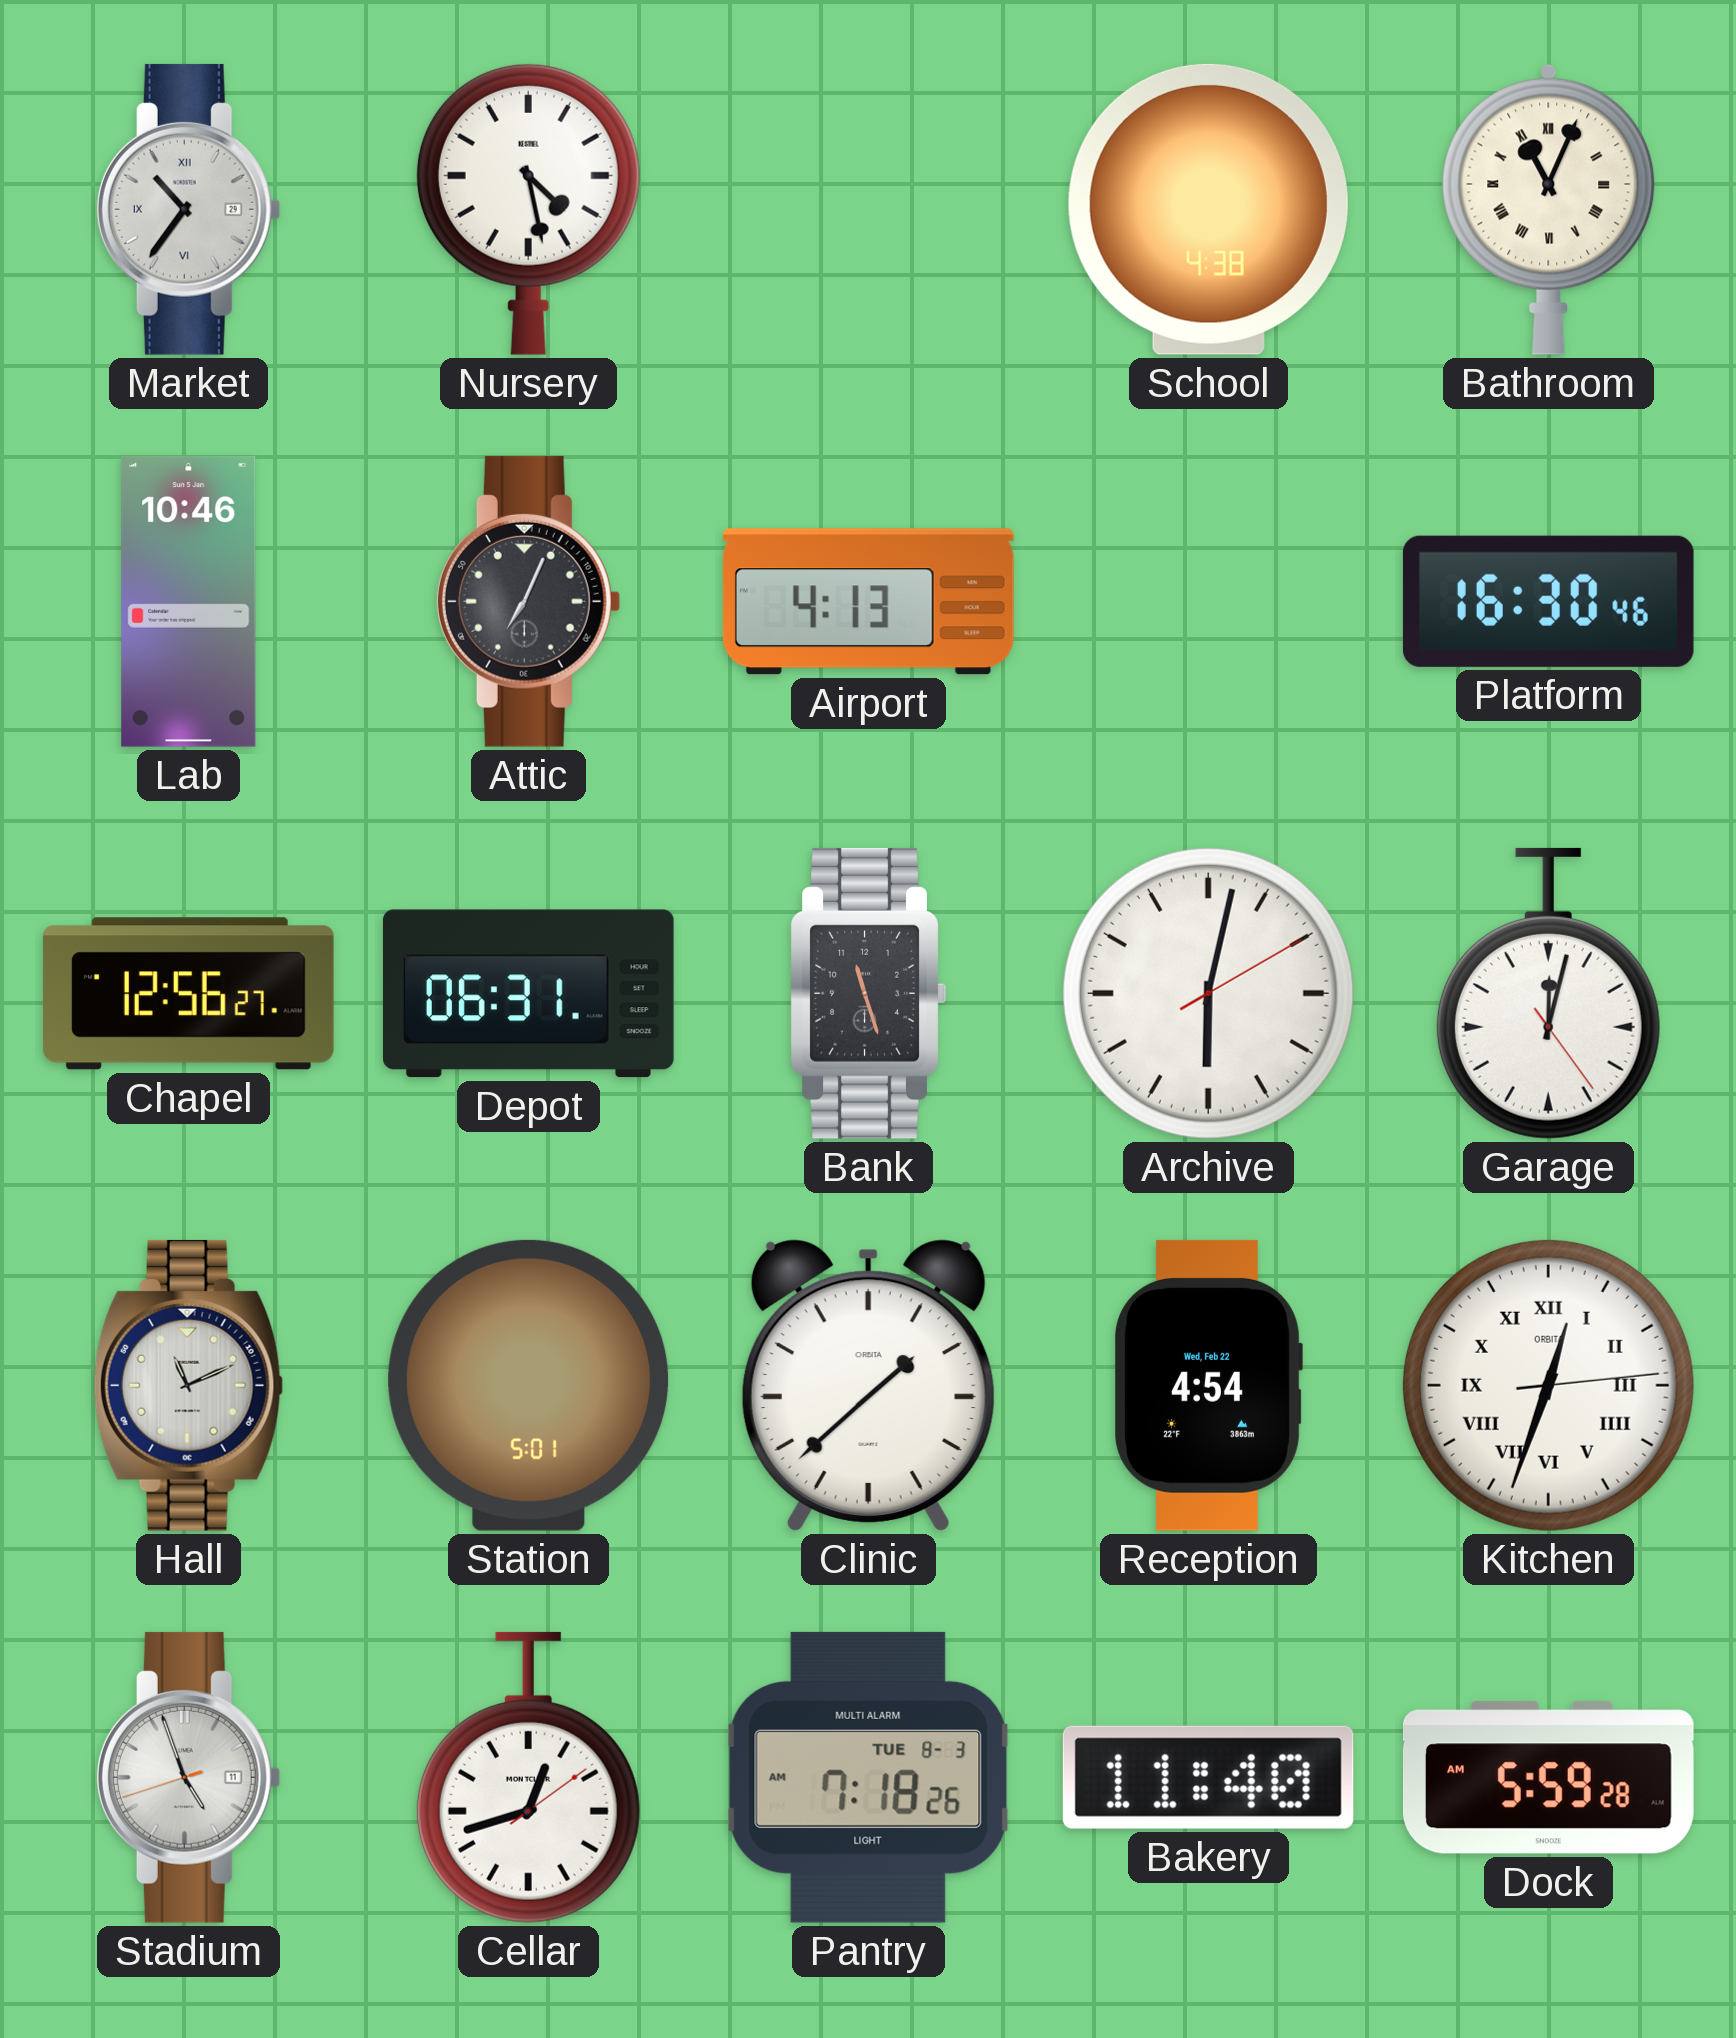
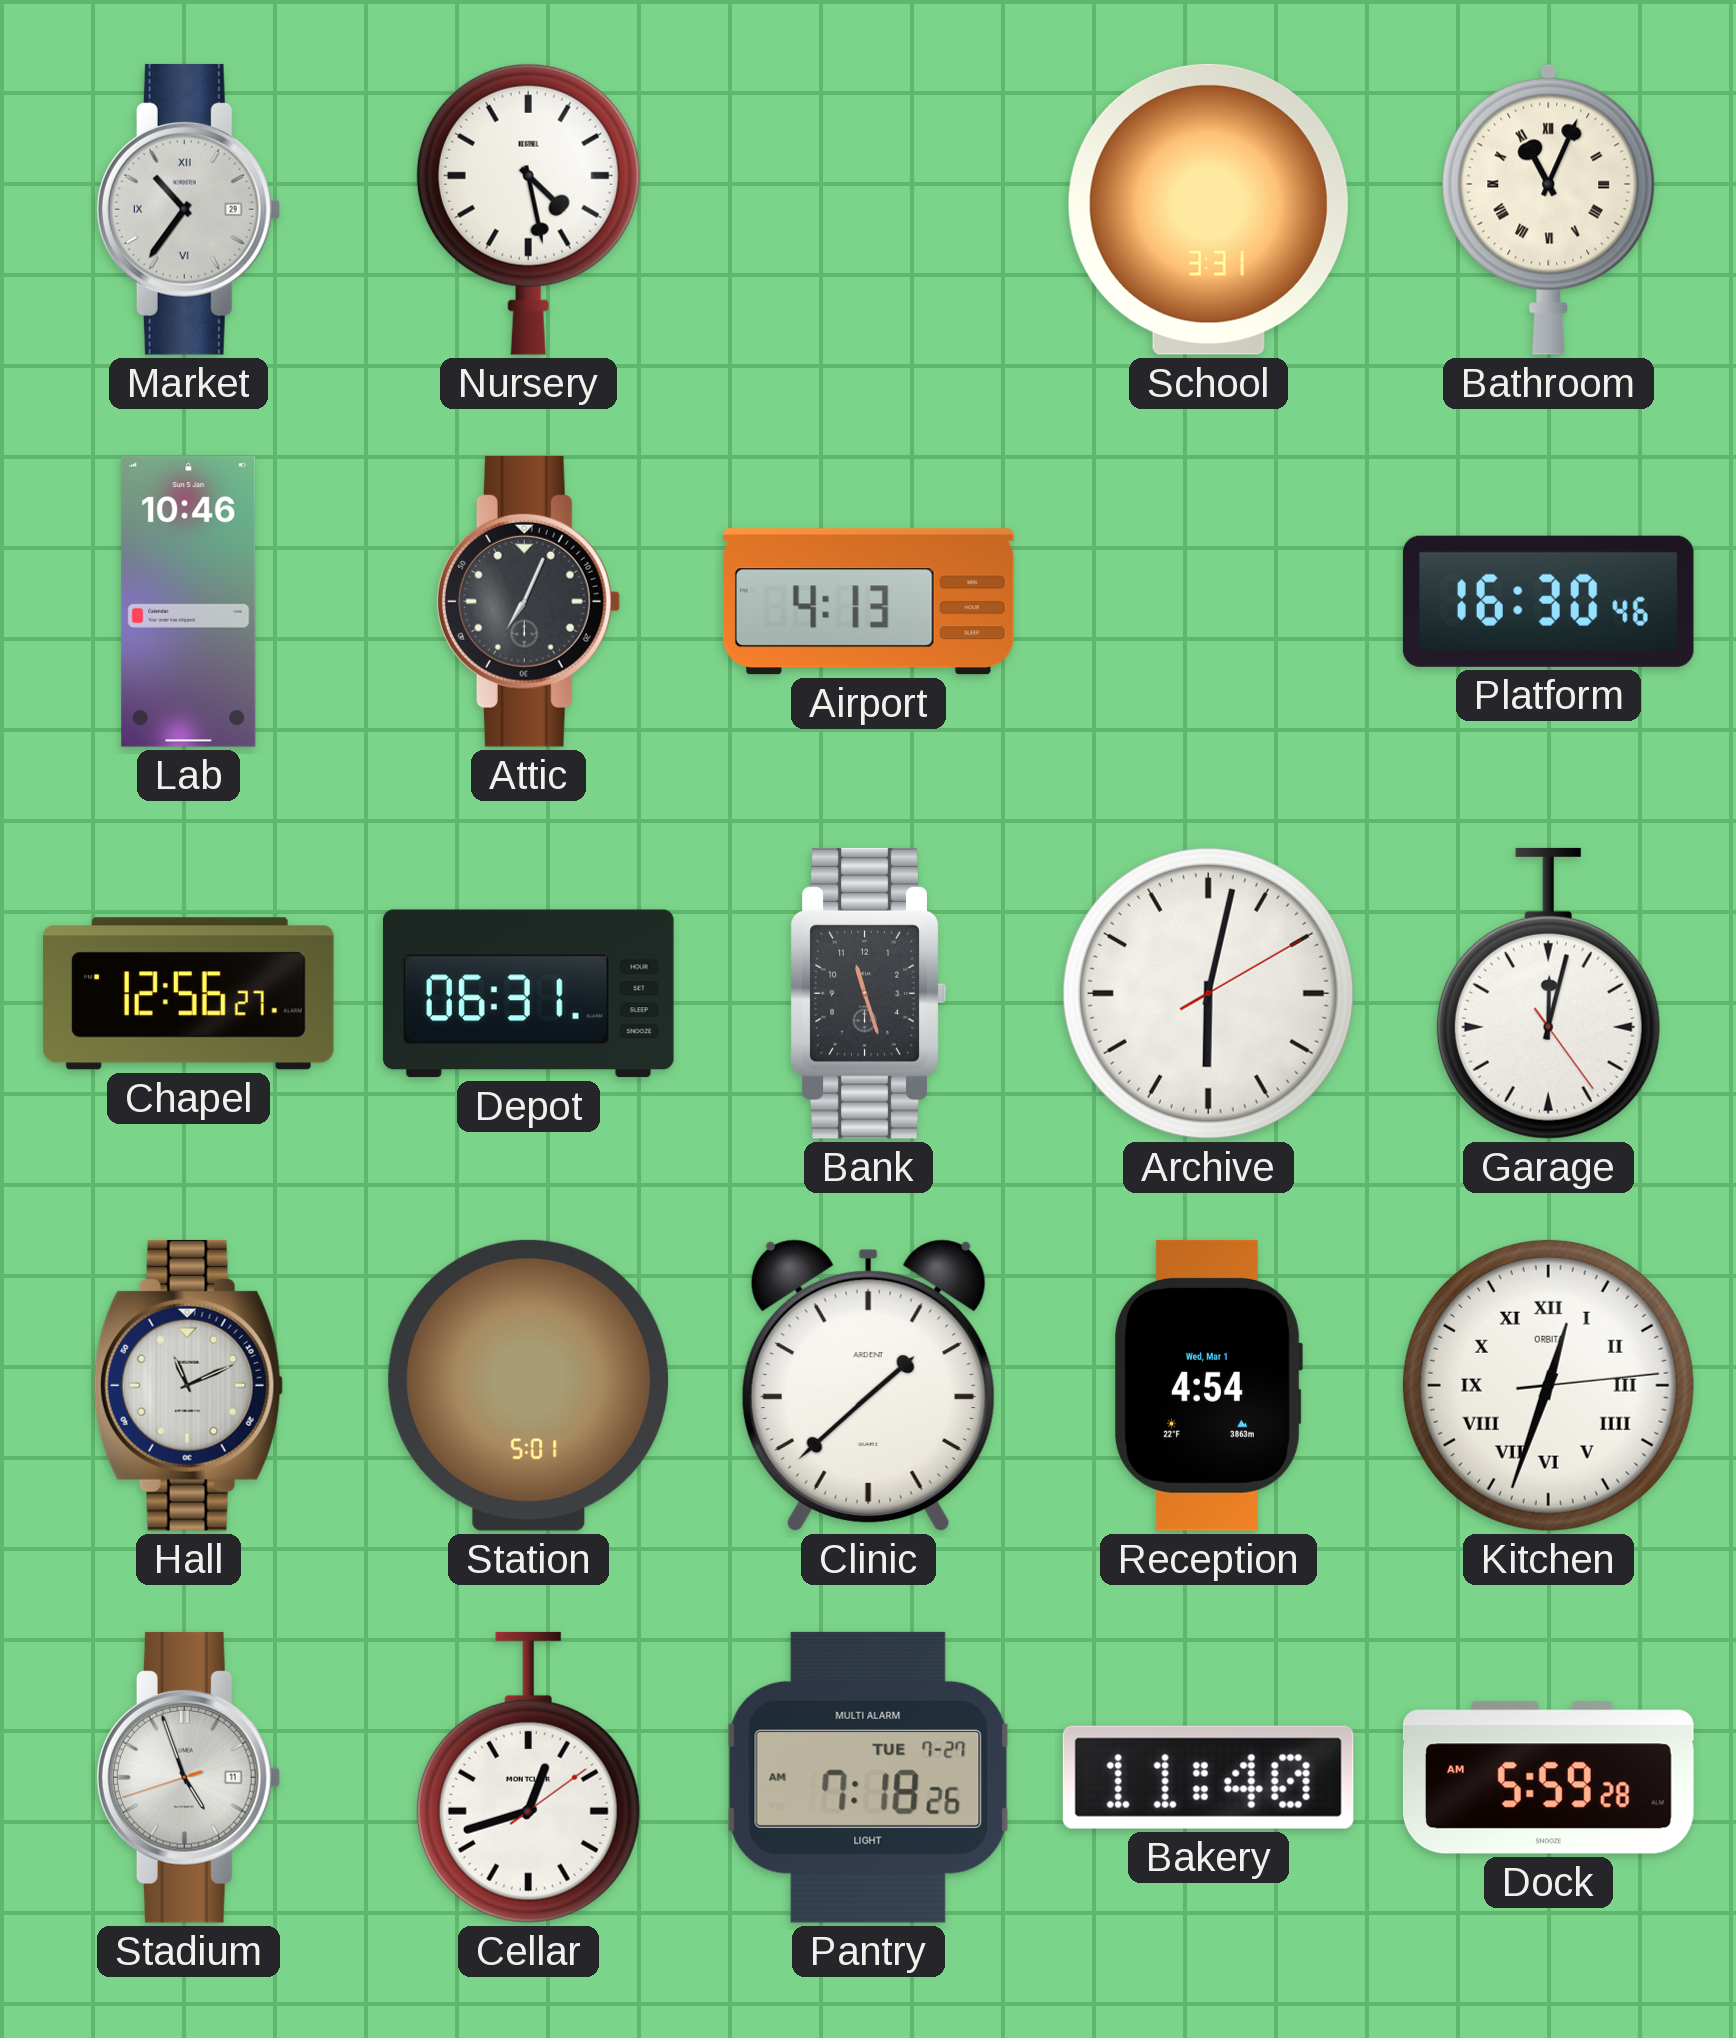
School: 4:38 -> 3:31 (1208, 209)
Clinic brand: ORBITA -> ARDENT (868, 1385)
Reception date: Wed, Feb 22 -> Wed, Mar 1 (1208, 1385)
Pantry date: TUE 8-3 -> TUE 7-27 (869, 1777)
